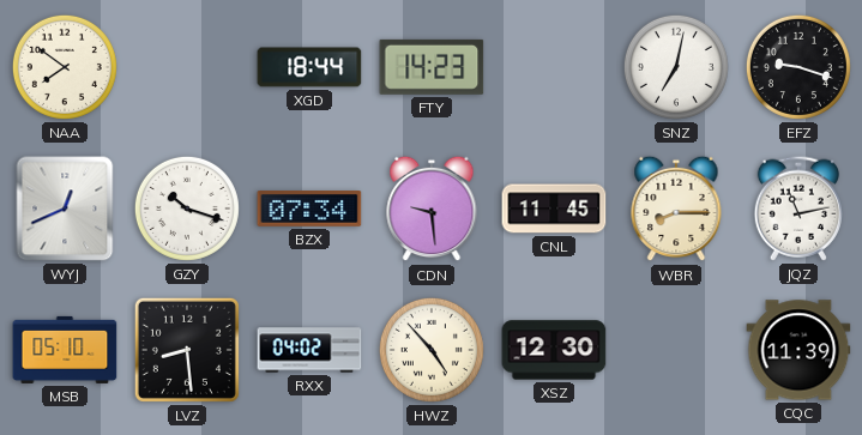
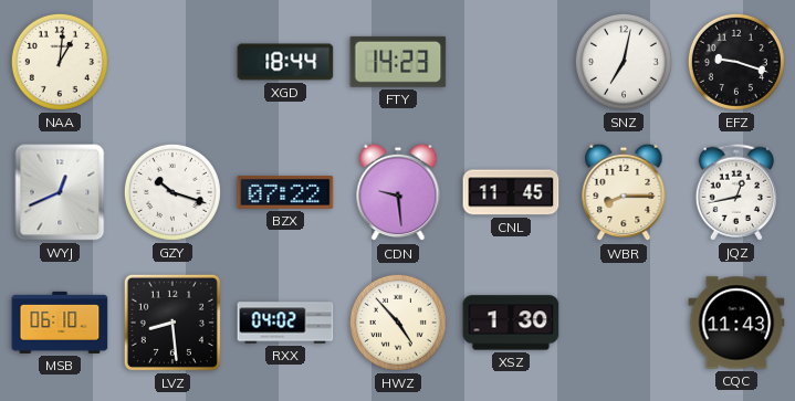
NAA: 7:51 -> 1:01 (60, 62)
BZX: 07:34 -> 07:22 (285, 193)
JQZ: 11:13 -> 12:43 (735, 192)
MSB: 05:10 -> 06:10 (60, 323)
XSZ: 12:30 -> 1:30 (511, 323)
CQC: 11:39 -> 11:43 (736, 323)
